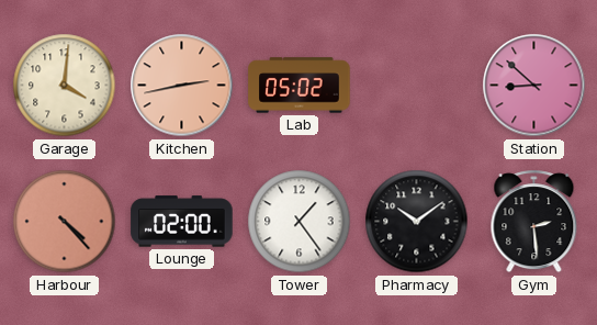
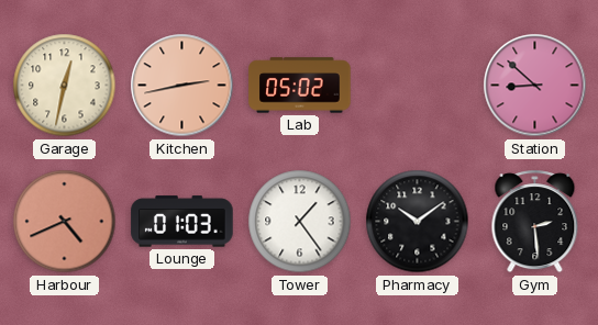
Garage: 4:01 -> 12:32 (65, 86)
Harbour: 4:23 -> 4:41 (65, 222)
Lounge: 02:00 -> 01:03 (182, 222)
